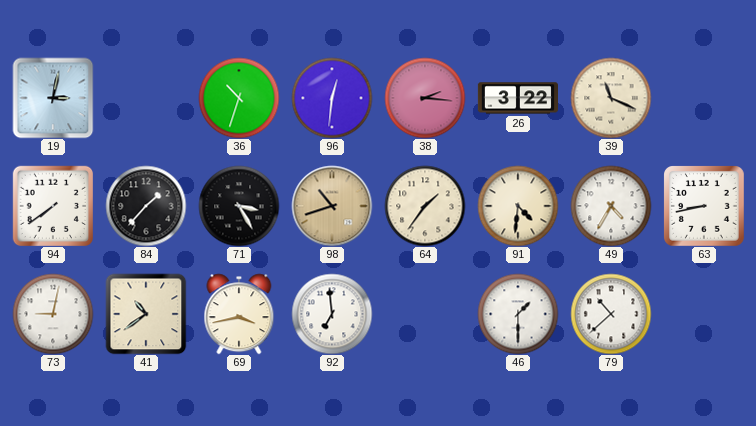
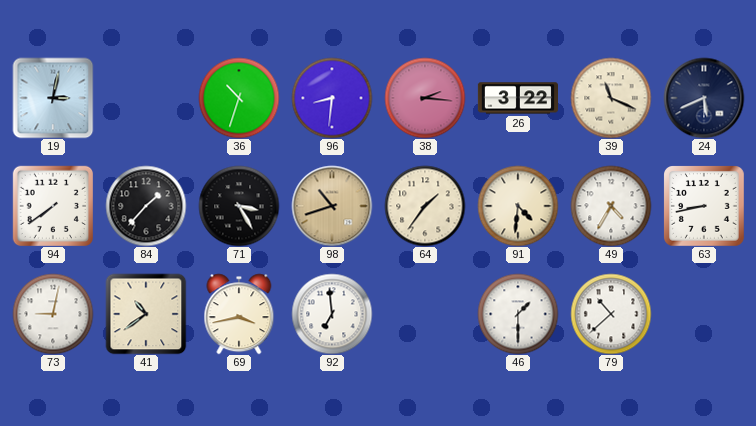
96: 12:31 -> 8:31 (332, 98)
24: none -> 5:41 (704, 98)
